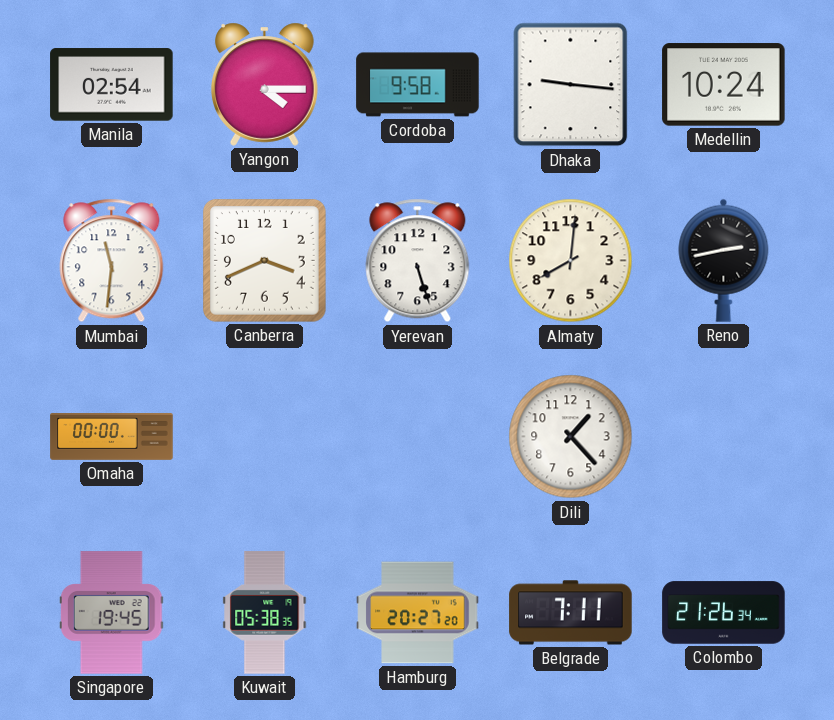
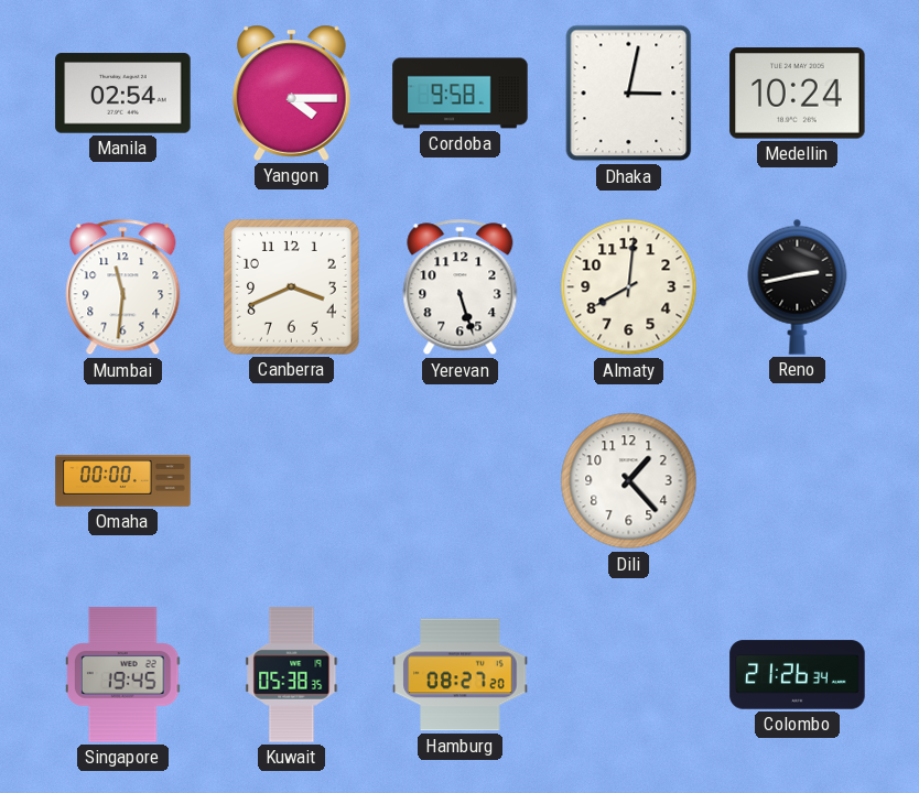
Dhaka: 9:16 -> 3:02 (629, 94)
Hamburg: 20:27 -> 08:27 (461, 675)
Belgrade: 7:11 -> none (571, 613)
